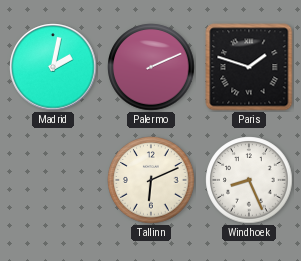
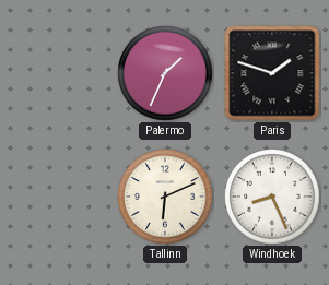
Madrid: 2:02 -> none (53, 67)
Palermo: 2:11 -> 1:34 (165, 73)
